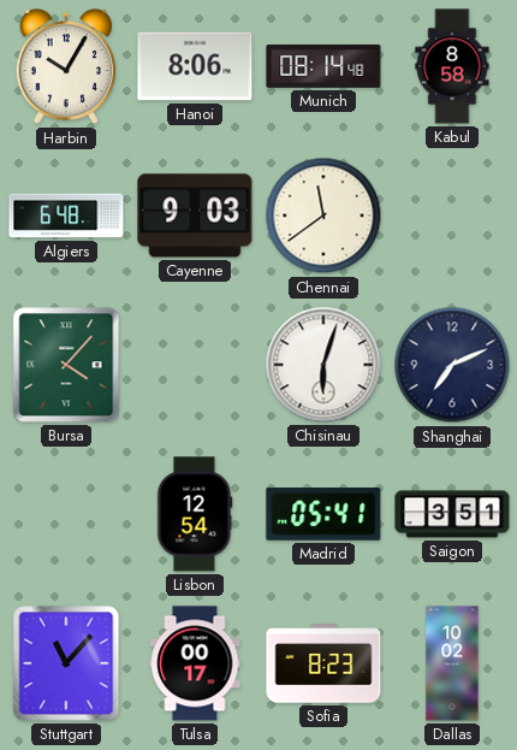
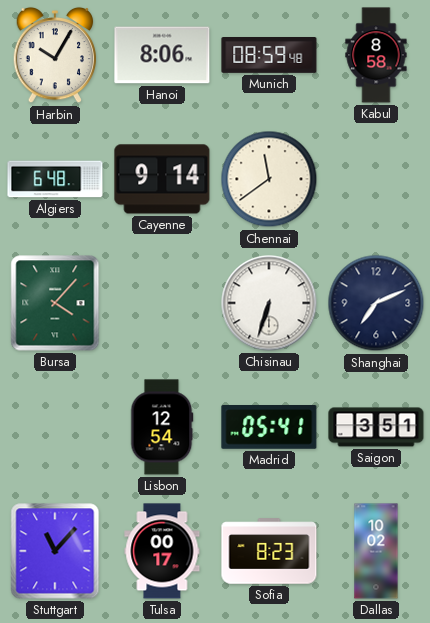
Munich: 08:14 -> 08:59 (269, 56)
Cayenne: 9:03 -> 9:14 (162, 179)
Chisinau: 6:03 -> 6:33 (269, 303)
